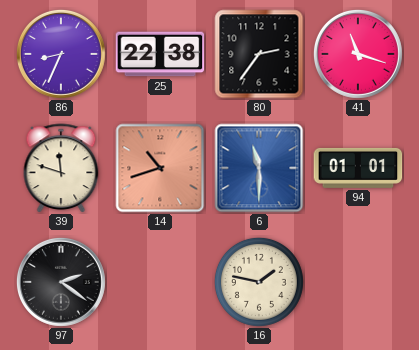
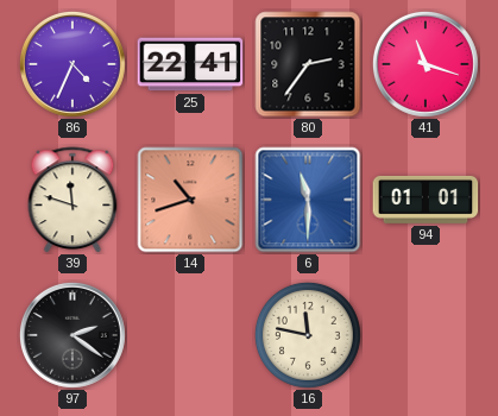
86: 8:34 -> 4:34 (73, 64)
25: 22:38 -> 22:41 (190, 64)
16: 1:47 -> 11:47 (308, 335)
